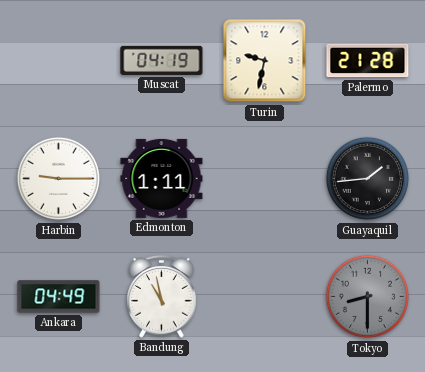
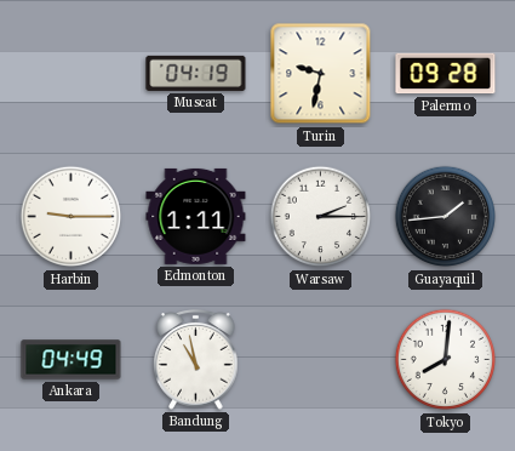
Palermo: 21:28 -> 09:28 (446, 74)
Warsaw: none -> 2:15 (321, 217)
Tokyo: 8:30 -> 8:01 (446, 360)
Tokyo dial: grey -> white (446, 360)
